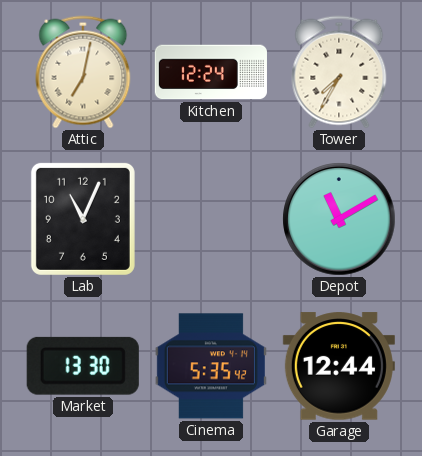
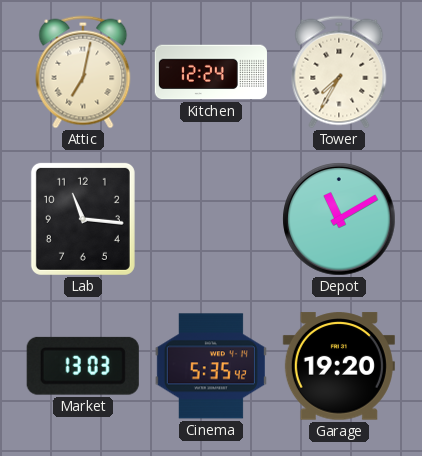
Lab: 11:04 -> 11:16 (83, 219)
Market: 13:30 -> 13:03 (83, 366)
Garage: 12:44 -> 19:20 (339, 366)
